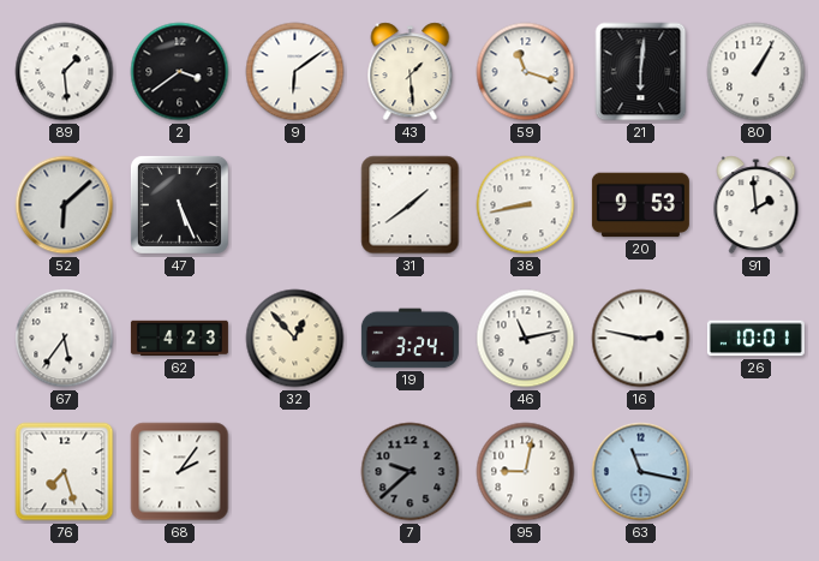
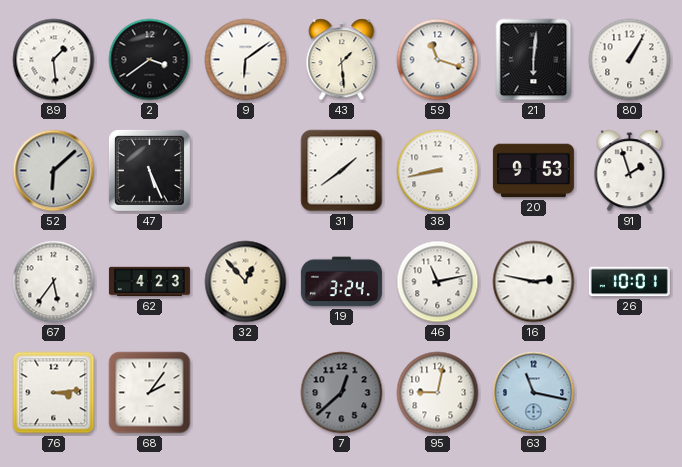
91: 1:59 -> 1:57 (630, 171)
76: 7:27 -> 3:14 (54, 393)
7: 9:38 -> 12:38 (342, 393)
